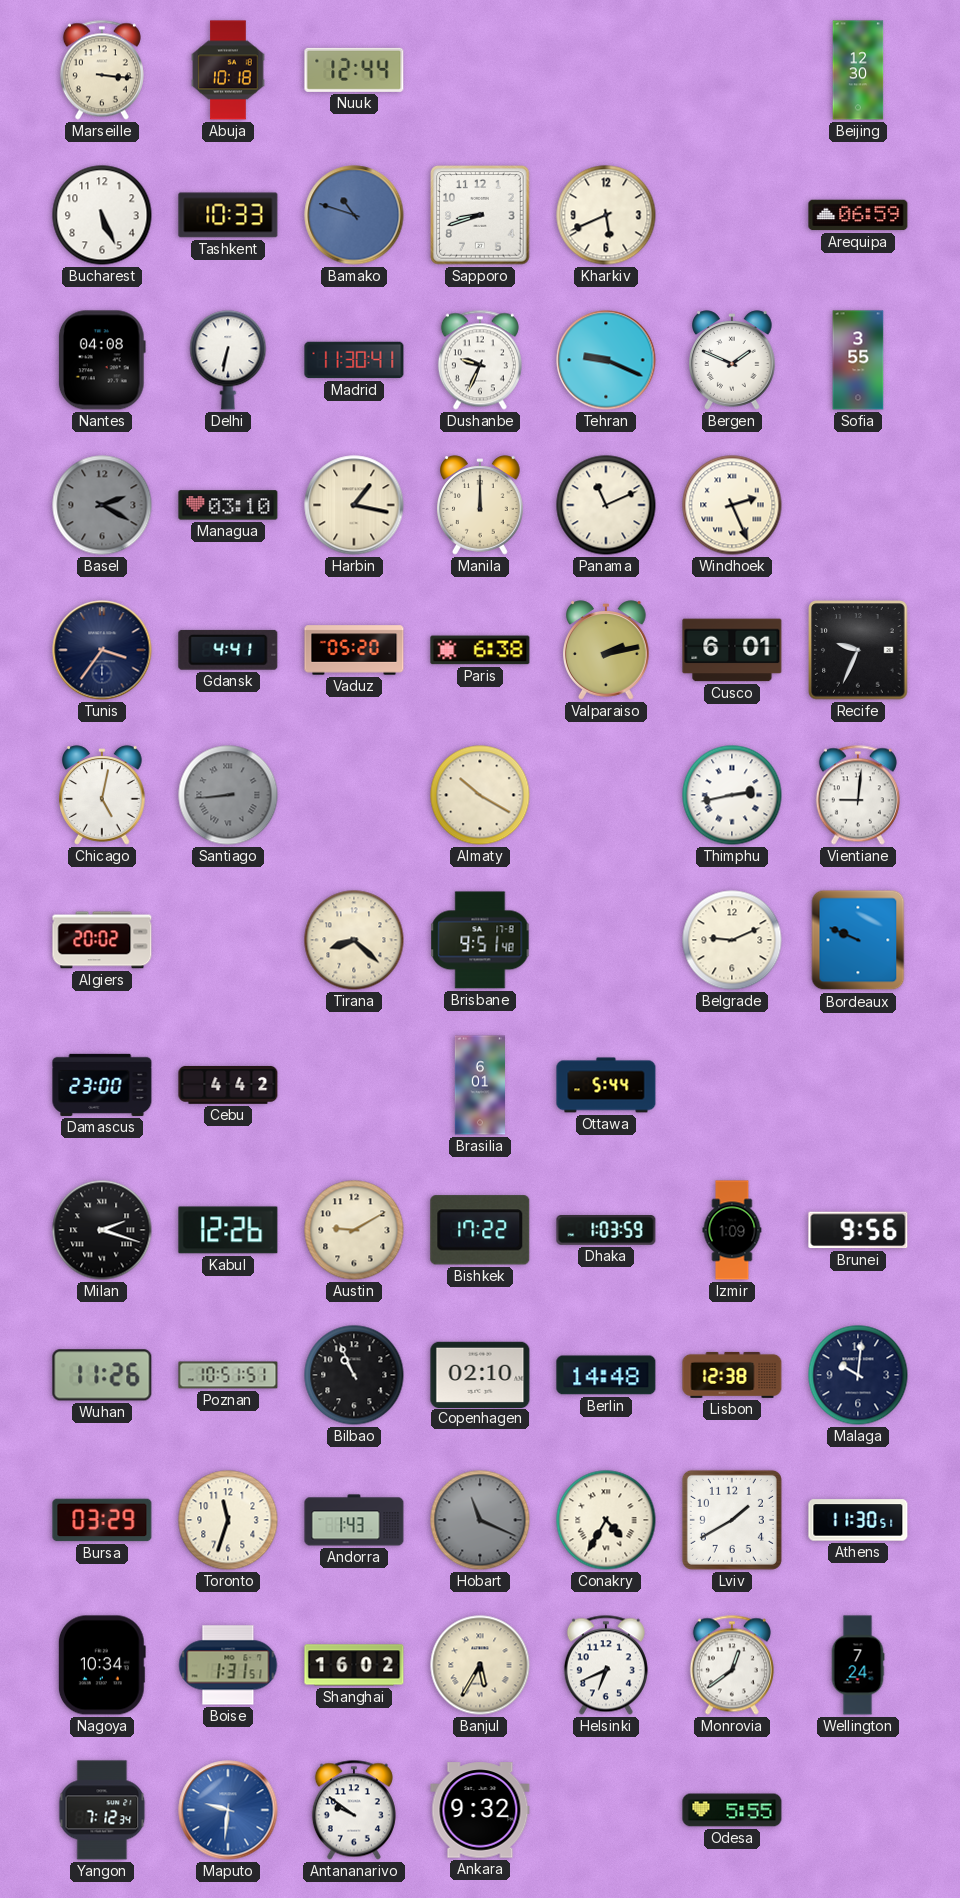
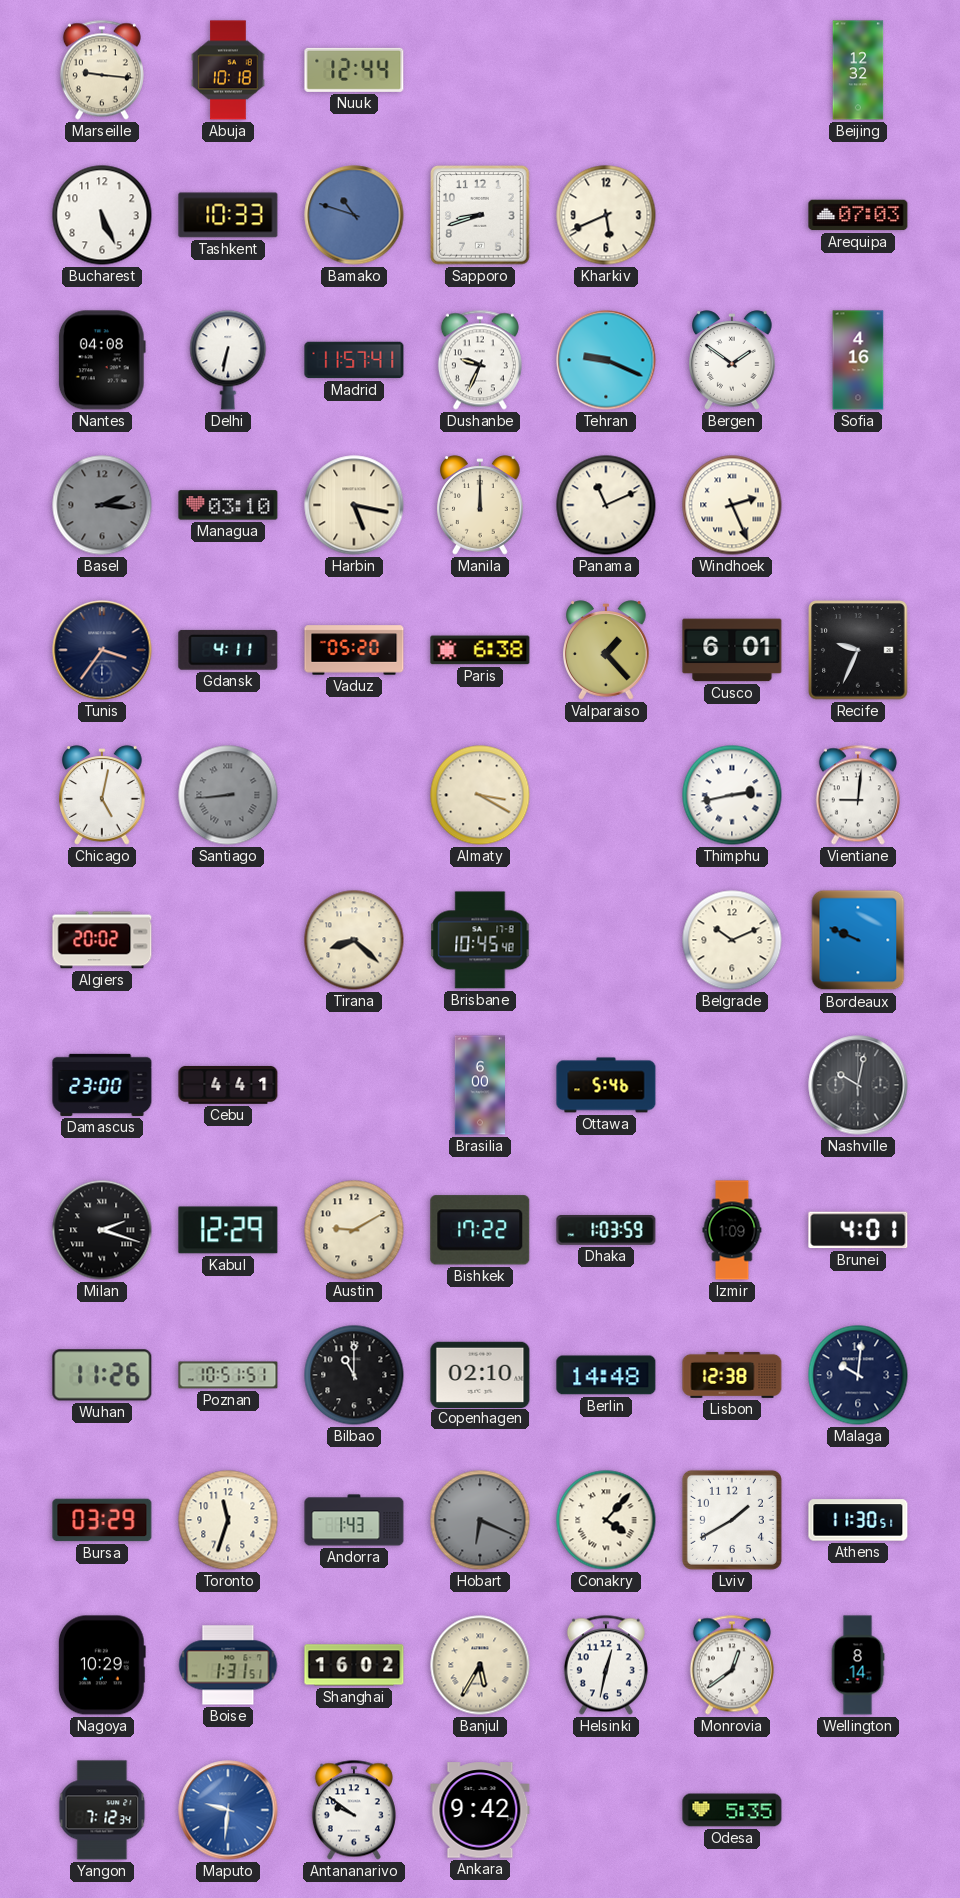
Marseille: 3:16 -> 9:16 (102, 70)
Beijing: 12:30 -> 12:32 (858, 70)
Arequipa: 06:59 -> 07:03 (858, 215)
Madrid: 11:30 -> 11:57 (354, 360)
Bergen: 1:49 -> 1:51 (733, 360)
Sofia: 3:55 -> 4:16 (858, 360)
Basel: 2:20 -> 2:16 (102, 505)
Harbin: 1:17 -> 5:17 (354, 505)
Gdansk: 4:41 -> 4:11 (228, 650)
Valparaiso: 2:13 -> 1:23 (607, 650)
Almaty: 10:20 -> 3:20 (480, 795)
Brisbane: 9:51 -> 10:45 (480, 940)
Belgrade: 9:11 -> 10:11 (732, 940)
Cebu: 4:42 -> 4:41 (228, 1085)
Brasilia: 6:01 -> 6:00 (479, 1085)
Ottawa: 5:44 -> 5:46 (606, 1085)
Nashville: none -> 10:02 (858, 1085)
Kabul: 12:26 -> 12:29 (228, 1230)
Brunei: 9:56 -> 4:01 (858, 1230)
Bilbao: 10:56 -> 11:00 (354, 1375)
Hobart: 11:19 -> 6:19 (480, 1520)
Conakry: 4:35 -> 4:07 (606, 1520)
Nagoya: 10:34 -> 10:29 (102, 1665)
Helsinki: 6:41 -> 12:32 (606, 1665)
Wellington: 7:24 -> 8:14 (858, 1665)
Ankara: 9:32 -> 9:42 (480, 1810)
Odesa: 5:55 -> 5:35 (732, 1810)
